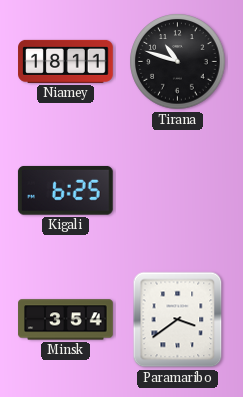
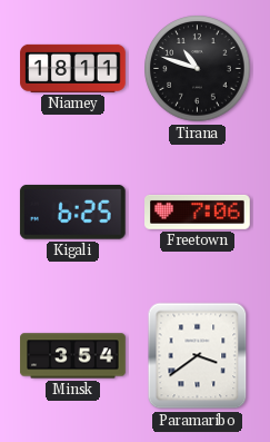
Freetown: none -> 7:06 (198, 212)
